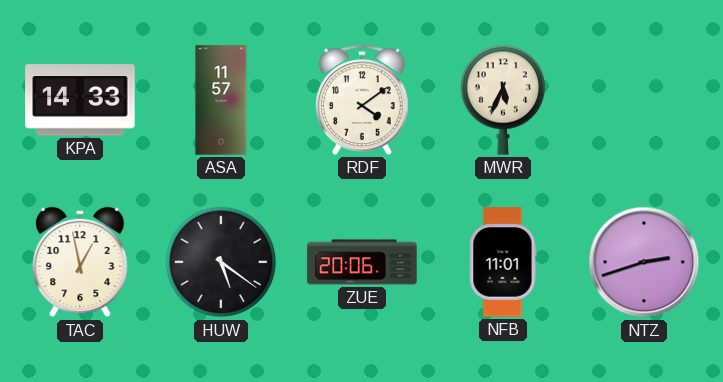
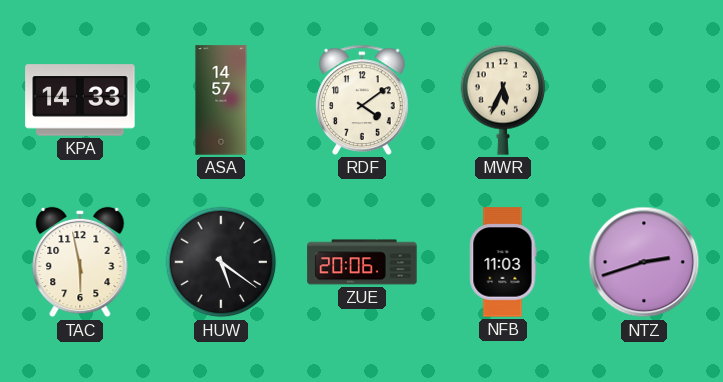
ASA: 11:57 -> 14:57 (221, 100)
TAC: 12:58 -> 5:58 (80, 262)
NFB: 11:01 -> 11:03 (503, 262)
